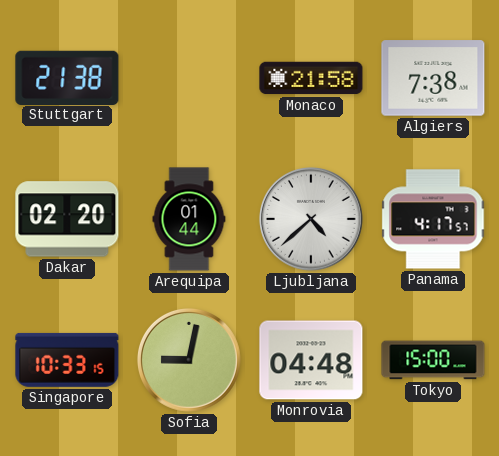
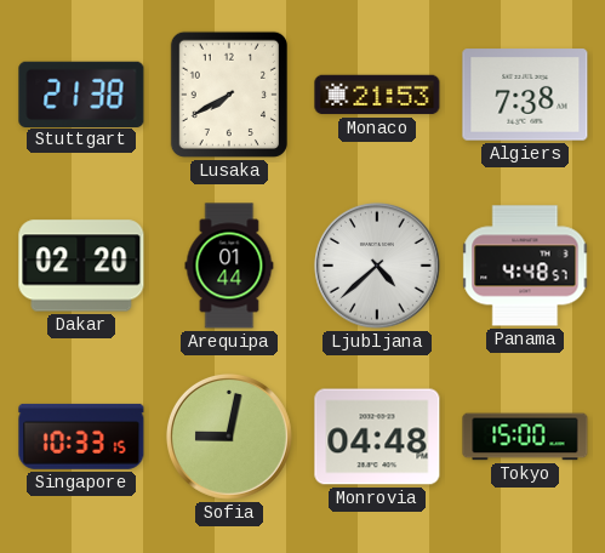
Lusaka: none -> 7:40 (229, 95)
Monaco: 21:58 -> 21:53 (377, 95)
Panama: 4:17 -> 4:48 (525, 266)
